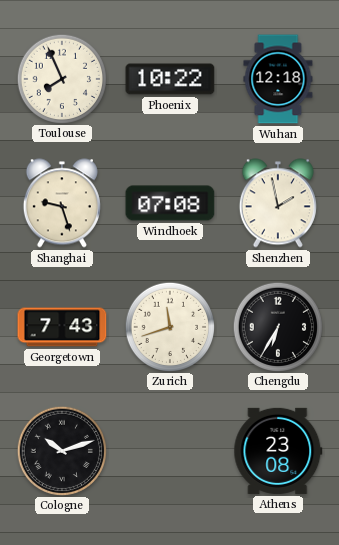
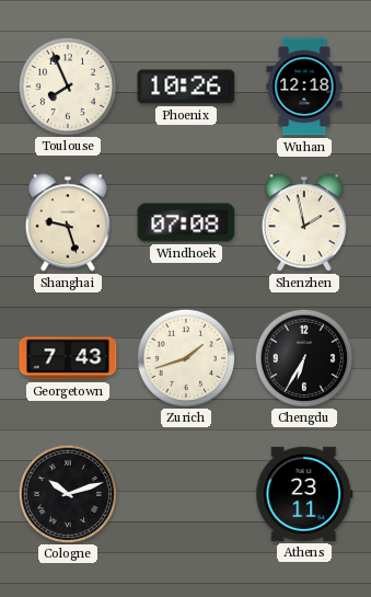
Phoenix: 10:22 -> 10:26 (186, 87)
Zurich: 11:42 -> 1:42 (185, 357)
Athens: 23:08 -> 23:11 (304, 494)
